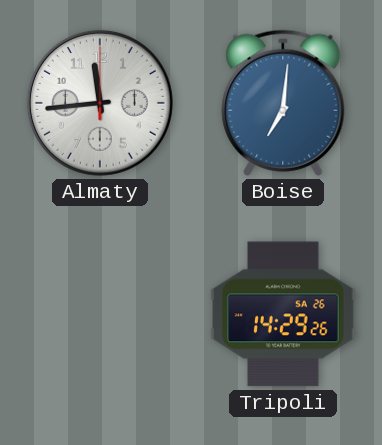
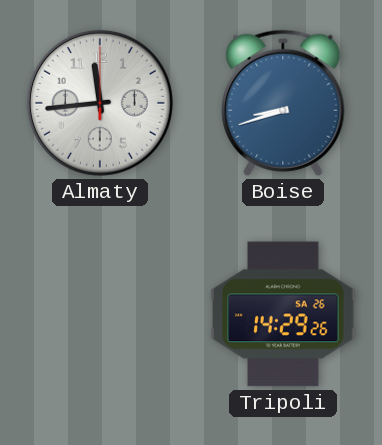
Boise: 7:01 -> 8:42 (283, 103)
